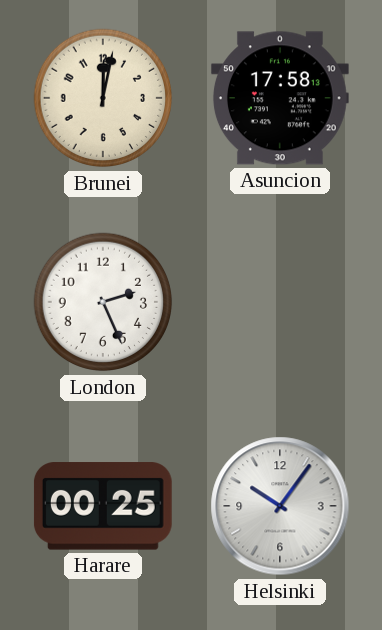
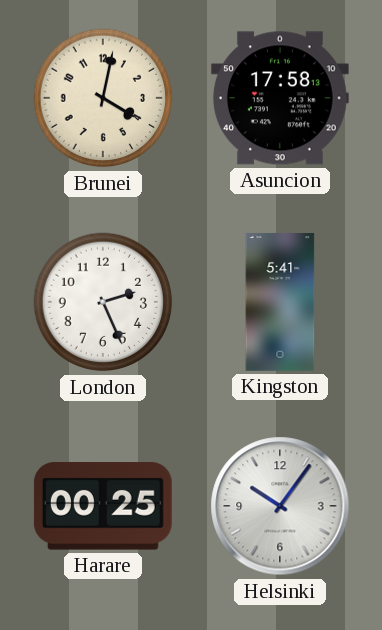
Brunei: 12:02 -> 4:02 (103, 98)
Kingston: none -> 5:41 (280, 303)
